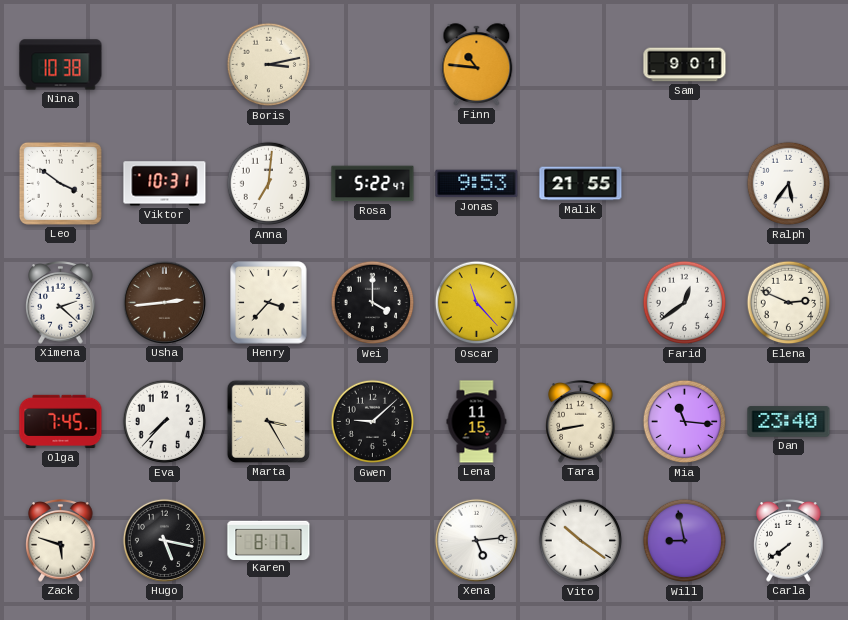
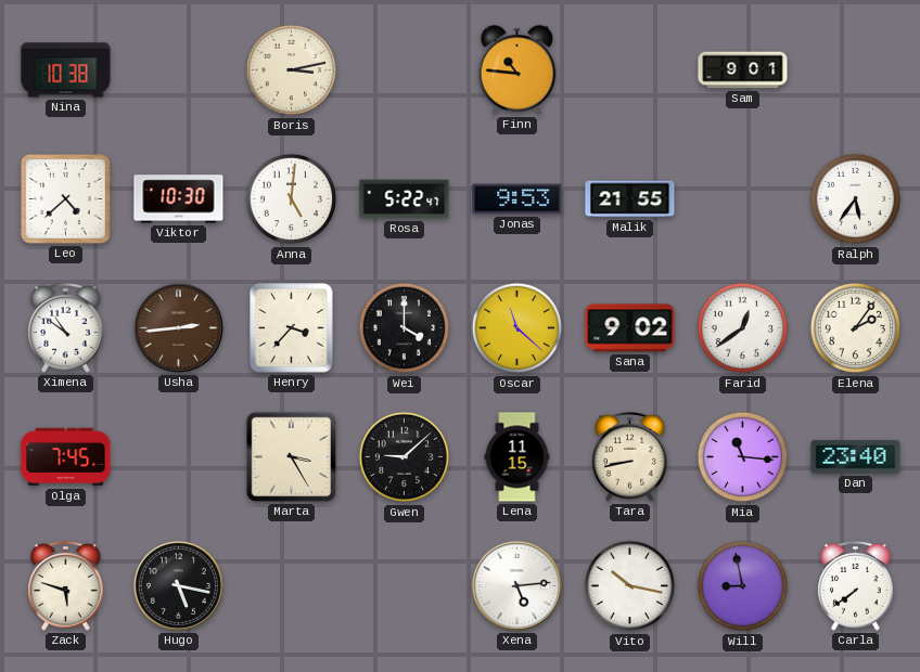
Leo: 3:51 -> 4:38 (65, 198)
Viktor: 10:31 -> 10:30 (179, 199)
Anna: 7:01 -> 5:01 (292, 199)
Ximena: 2:22 -> 10:51 (66, 328)
Oscar: 11:23 -> 11:22 (517, 328)
Sana: none -> 9:02 (630, 328)
Elena: 2:49 -> 2:06 (856, 328)
Eva: 7:37 -> none (165, 422)
Karen: 8:17 -> none (269, 540)
Vito: 10:21 -> 10:17 (630, 586)
